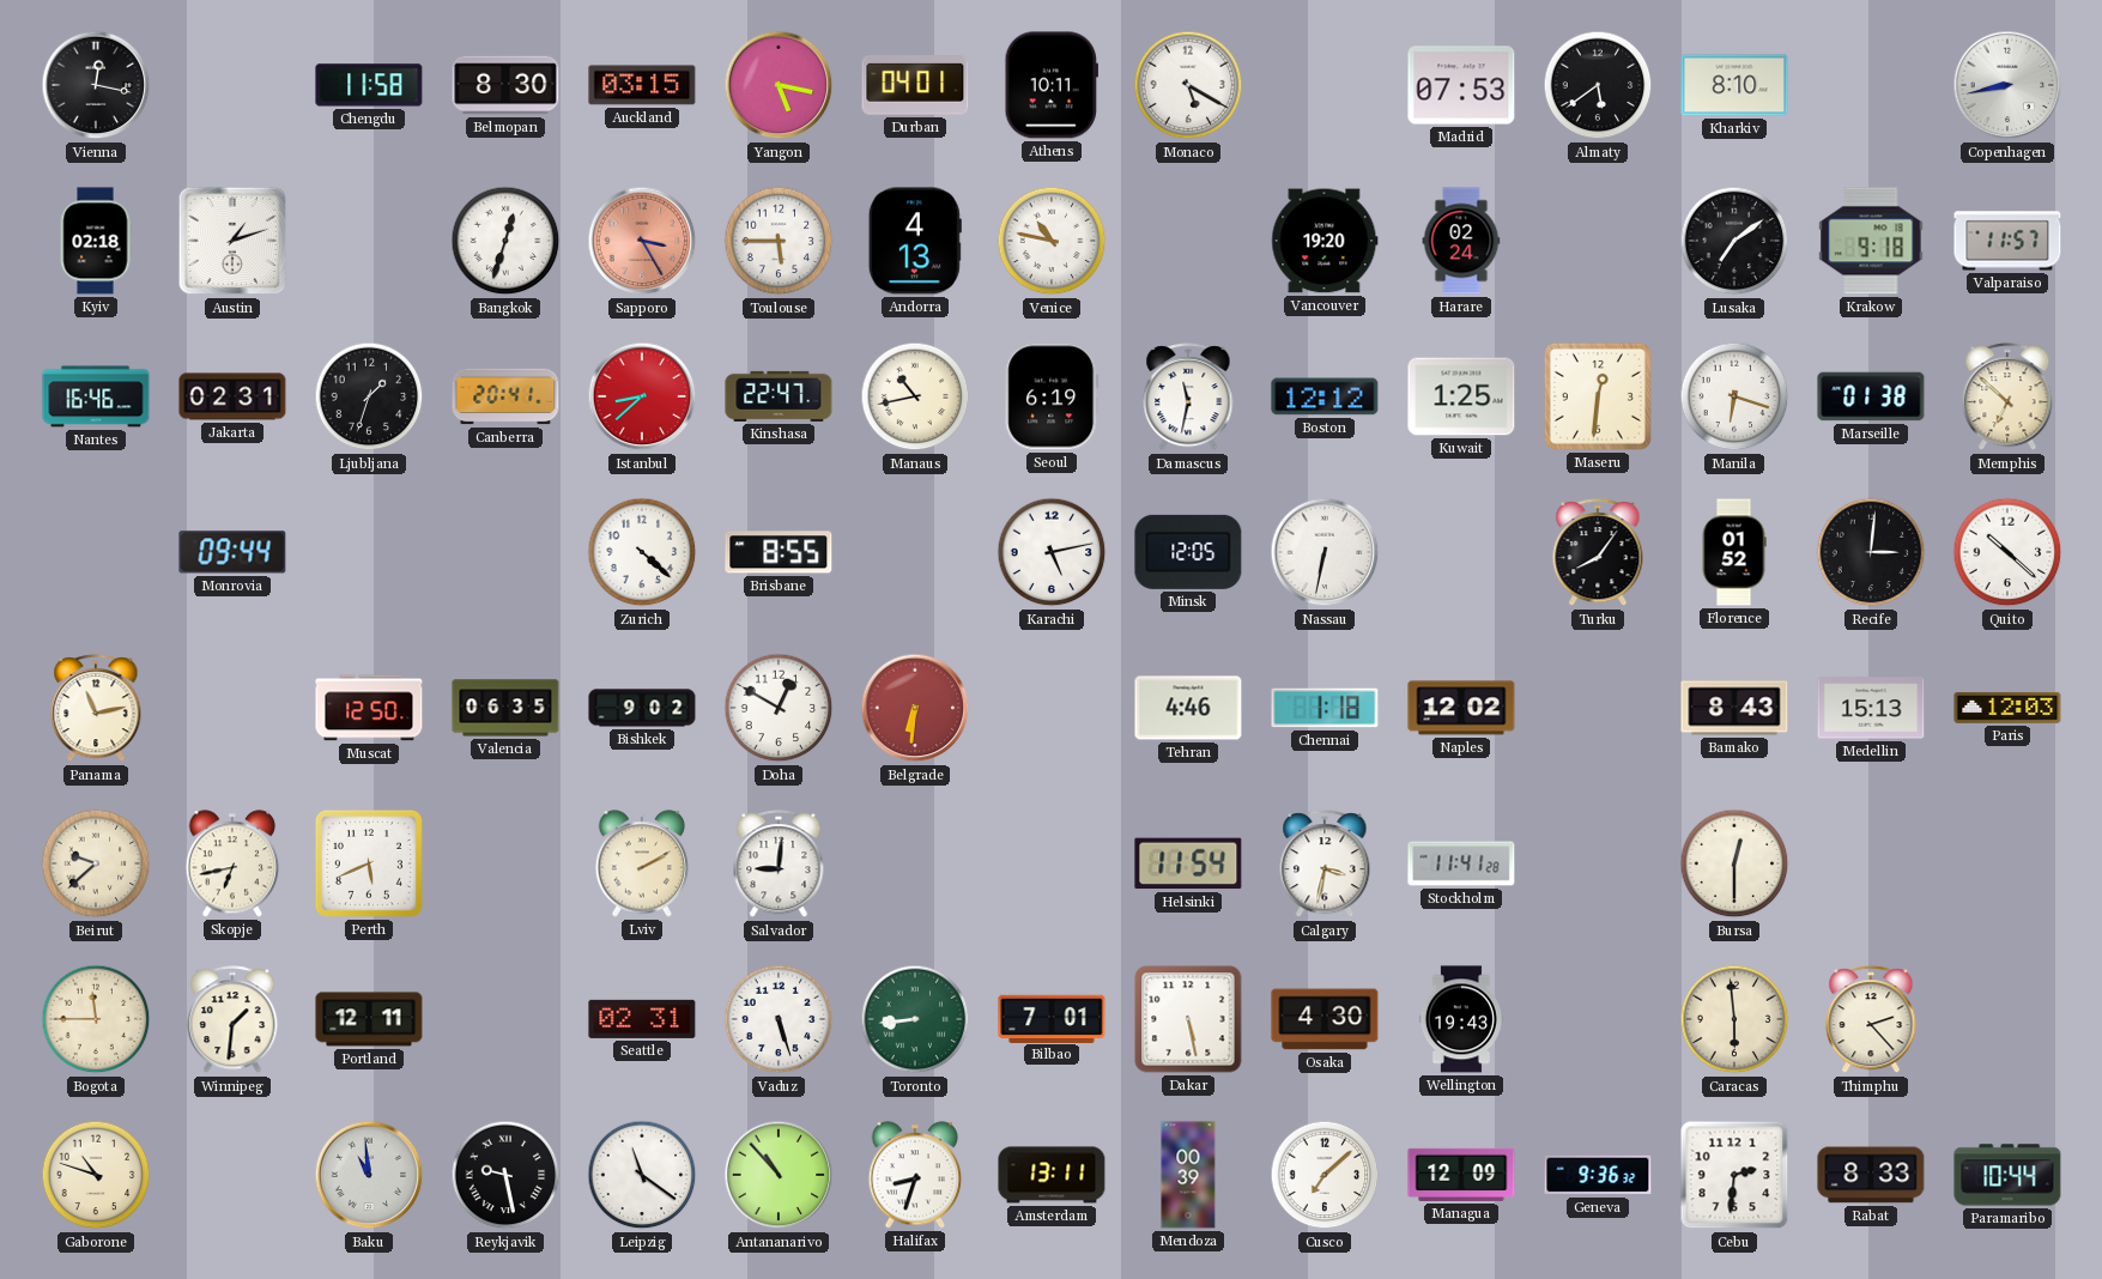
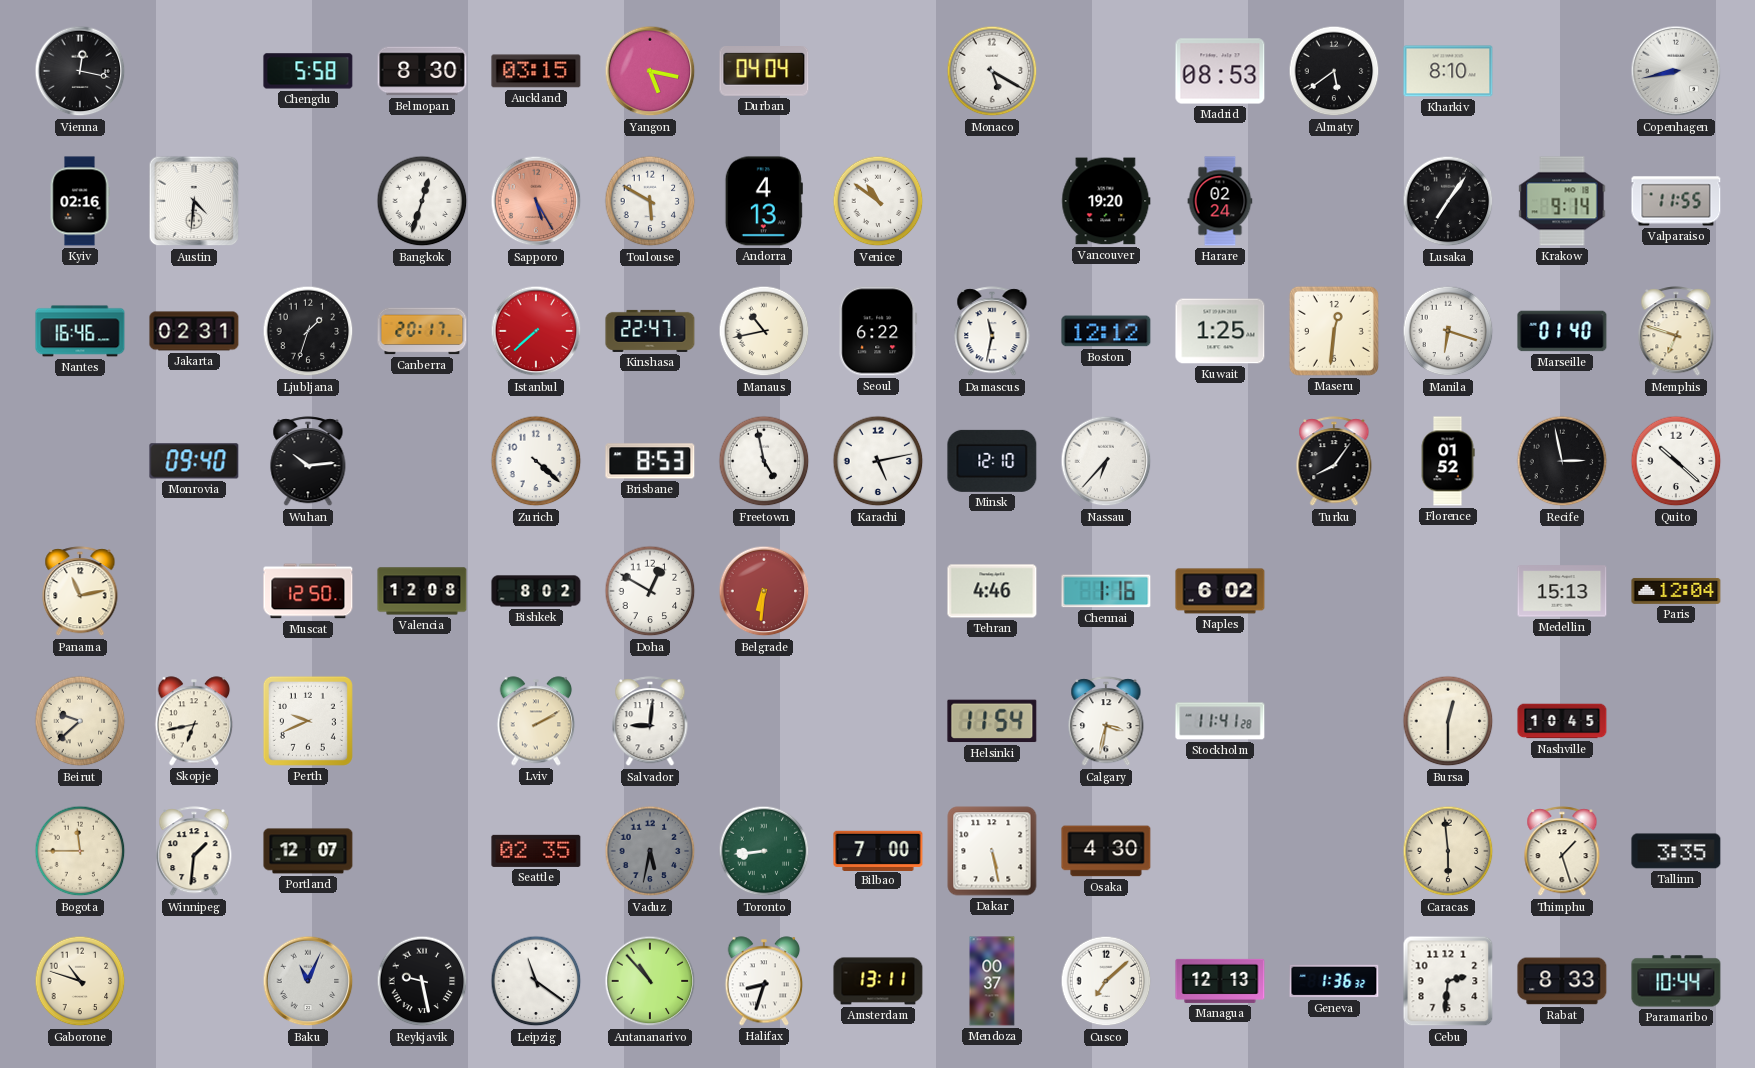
Chengdu: 11:58 -> 5:58 (308, 71)
Durban: 04:01 -> 04:04 (764, 72)
Athens: 10:11 -> none (1050, 85)
Madrid: 07:53 -> 08:53 (1220, 71)
Kyiv: 02:18 -> 02:16 (80, 201)
Austin: 1:12 -> 4:31 (194, 201)
Sapporo: 3:25 -> 5:25 (536, 201)
Toulouse: 5:45 -> 5:50 (650, 201)
Venice: 10:47 -> 10:51 (878, 201)
Lusaka: 7:09 -> 7:06 (1448, 201)
Krakow: 9:18 -> 9:14 (1562, 201)
Valparaiso: 11:57 -> 11:55 (1676, 201)
Canberra: 20:41 -> 20:17 (422, 331)
Istanbul: 8:38 -> 7:38 (536, 331)
Seoul: 6:19 -> 6:22 (878, 331)
Marseille: 01:38 -> 01:40 (1562, 331)
Memphis: 6:52 -> 6:48 (1676, 332)
Monrovia: 09:44 -> 09:40 (194, 461)
Wuhan: none -> 10:14 (308, 462)
Brisbane: 8:55 -> 8:53 (650, 461)
Freetown: none -> 4:58 (764, 461)
Minsk: 12:05 -> 12:10 (992, 461)
Nassau: 6:32 -> 6:37 (1106, 461)
Recife: 3:01 -> 2:58 (1562, 461)
Valencia: 06:35 -> 12:08 (422, 591)
Bishkek: 9:02 -> 8:02 (536, 591)
Chennai: 1:18 -> 1:16 (1106, 591)
Naples: 12:02 -> 6:02 (1220, 591)
Bamako: 8:43 -> none (1734, 708)
Paris: 12:03 -> 12:04 (1676, 591)
Perth: 5:41 -> 9:41 (308, 721)
Nashville: none -> 10:45 (1562, 721)
Portland: 12:11 -> 12:07 (308, 851)
Seattle: 02:31 -> 02:35 (536, 851)
Vaduz: 5:27 -> 5:32 (650, 851)
Vaduz dial: white -> grey (650, 851)
Bilbao: 7:01 -> 7:00 (878, 850)
Wellington: 19:43 -> none (1461, 1019)
Thimphu: 2:23 -> 1:27 (1562, 852)
Tallinn: none -> 3:35 (1676, 851)
Baku: 10:59 -> 11:04 (308, 981)
Mendoza: 00:39 -> 00:37 (992, 981)
Managua: 12:09 -> 12:13 (1220, 981)
Geneva: 9:36 -> 1:36 (1334, 981)
